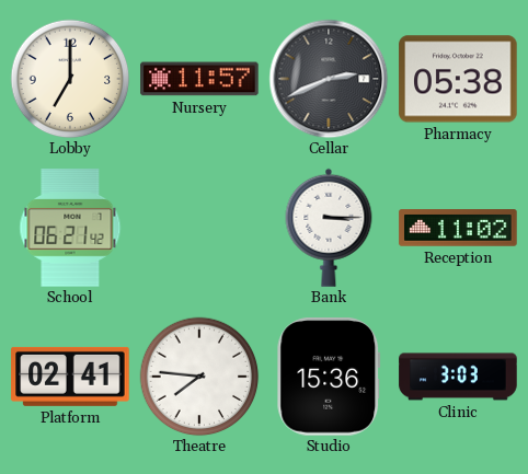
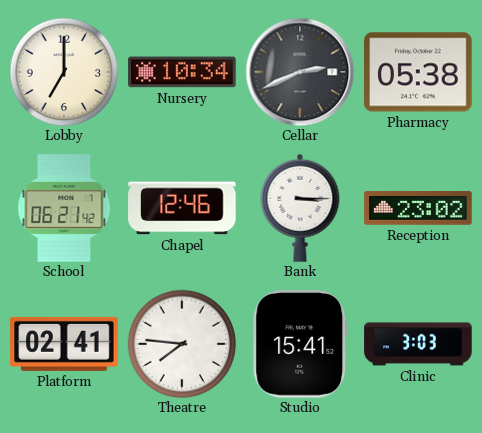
Nursery: 11:57 -> 10:34 (182, 72)
Chapel: none -> 12:46 (182, 208)
Reception: 11:02 -> 23:02 (418, 208)
Studio: 15:36 -> 15:41 (300, 344)
